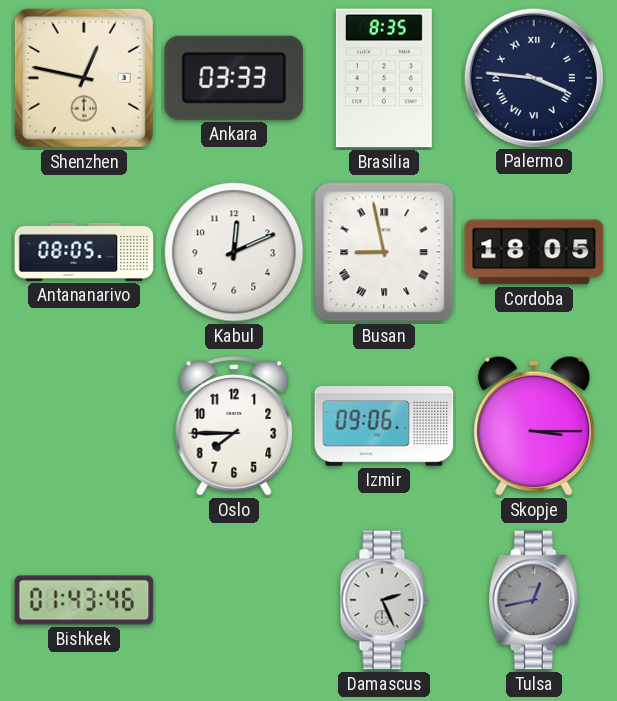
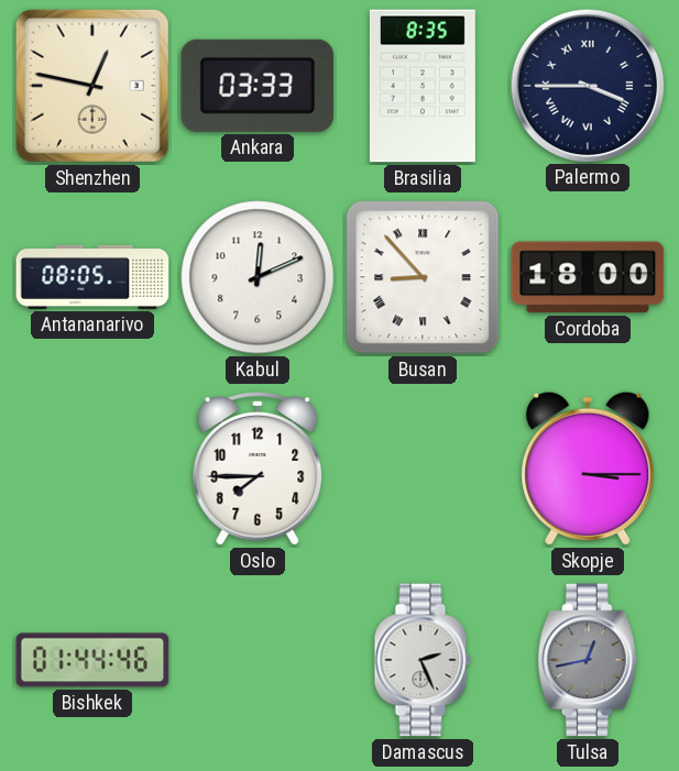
Palermo: 3:46 -> 3:45 (587, 85)
Busan: 8:58 -> 8:53 (423, 277)
Cordoba: 18:05 -> 18:00 (588, 277)
Izmir: 09:06 -> none (384, 426)
Bishkek: 01:43 -> 01:44 (92, 660)
